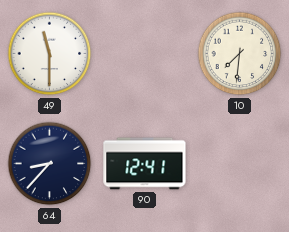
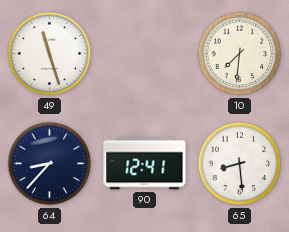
49: 11:30 -> 11:27 (50, 54)
65: none -> 8:29 (240, 164)
